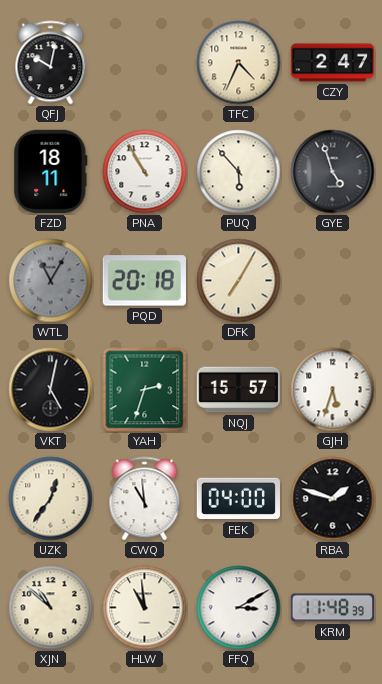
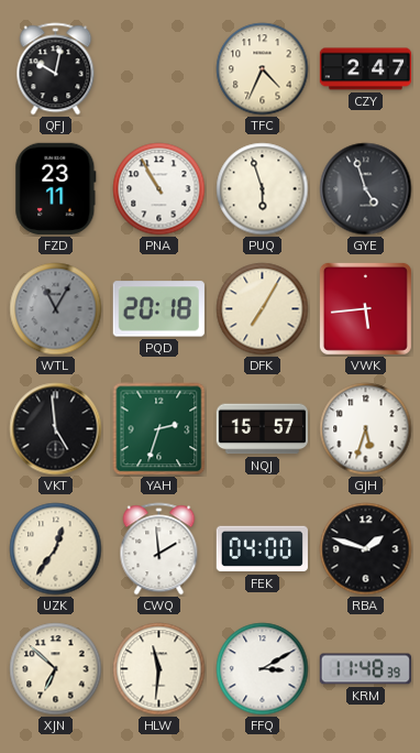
FZD: 18:11 -> 23:11 (56, 188)
PUQ: 5:53 -> 5:57 (263, 189)
VWK: none -> 5:44 (365, 308)
VKT: 5:02 -> 4:59 (56, 429)
CWQ: 10:59 -> 1:59 (159, 549)
XJN: 10:52 -> 6:52 (56, 669)
HLW: 10:59 -> 11:31 (159, 669)
